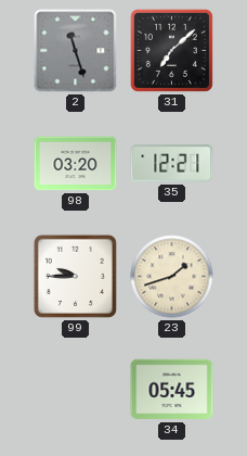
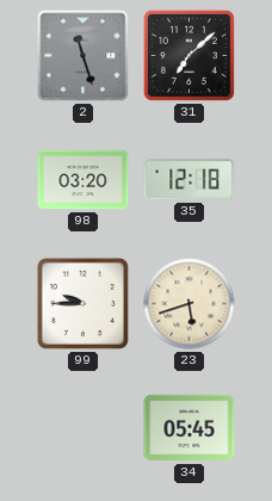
35: 12:21 -> 12:18 (190, 180)
23: 1:42 -> 5:42 (190, 304)
